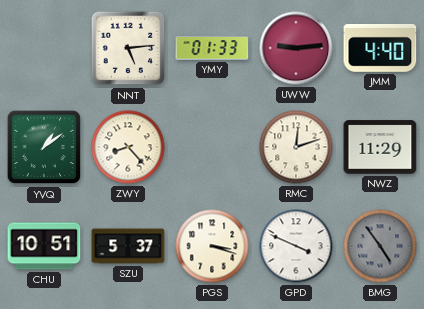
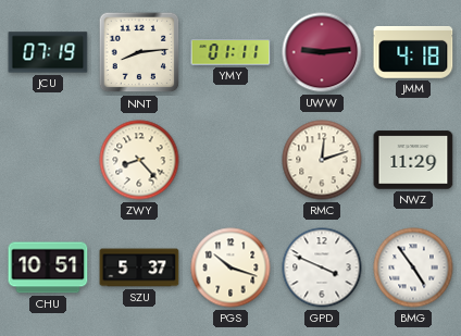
JCU: none -> 07:19 (48, 52)
NNT: 5:14 -> 8:14 (139, 52)
YMY: 01:33 -> 01:11 (230, 52)
JMM: 4:40 -> 4:18 (413, 52)
YVQ: 1:09 -> none (44, 147)
PGS: 3:18 -> 10:18 (230, 267)
BMG dial: grey -> white (413, 267)
